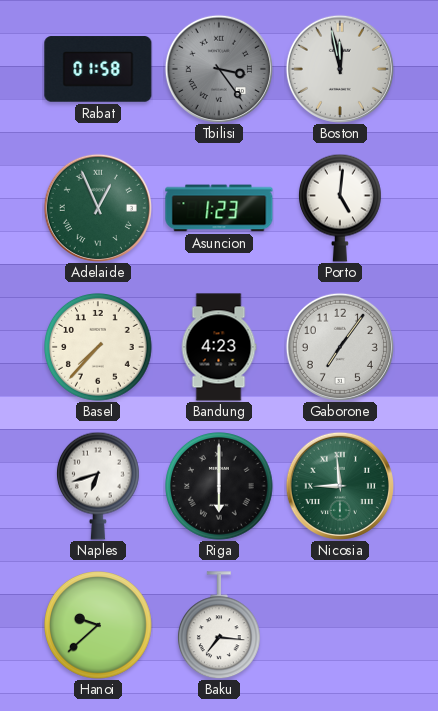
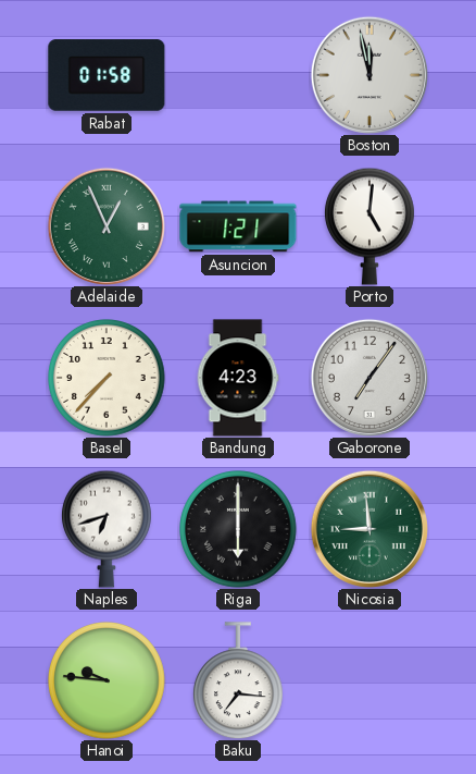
Tbilisi: 3:24 -> none (219, 69)
Asuncion: 1:23 -> 1:21 (238, 226)
Hanoi: 9:38 -> 9:46 (108, 681)
